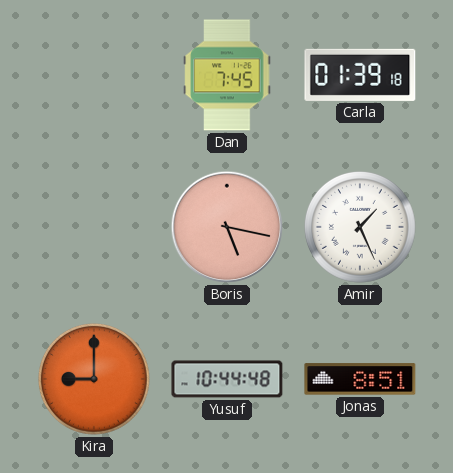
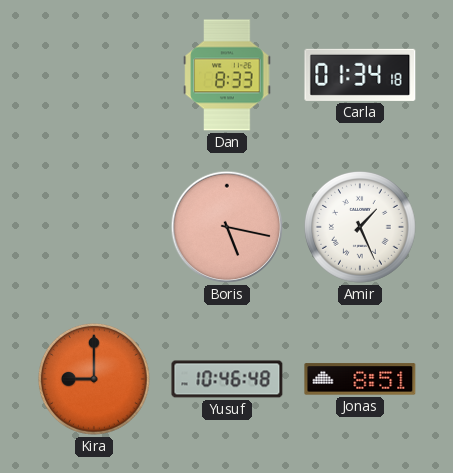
Dan: 7:45 -> 8:33 (227, 75)
Carla: 01:39 -> 01:34 (360, 75)
Yusuf: 10:44 -> 10:46 (227, 379)
